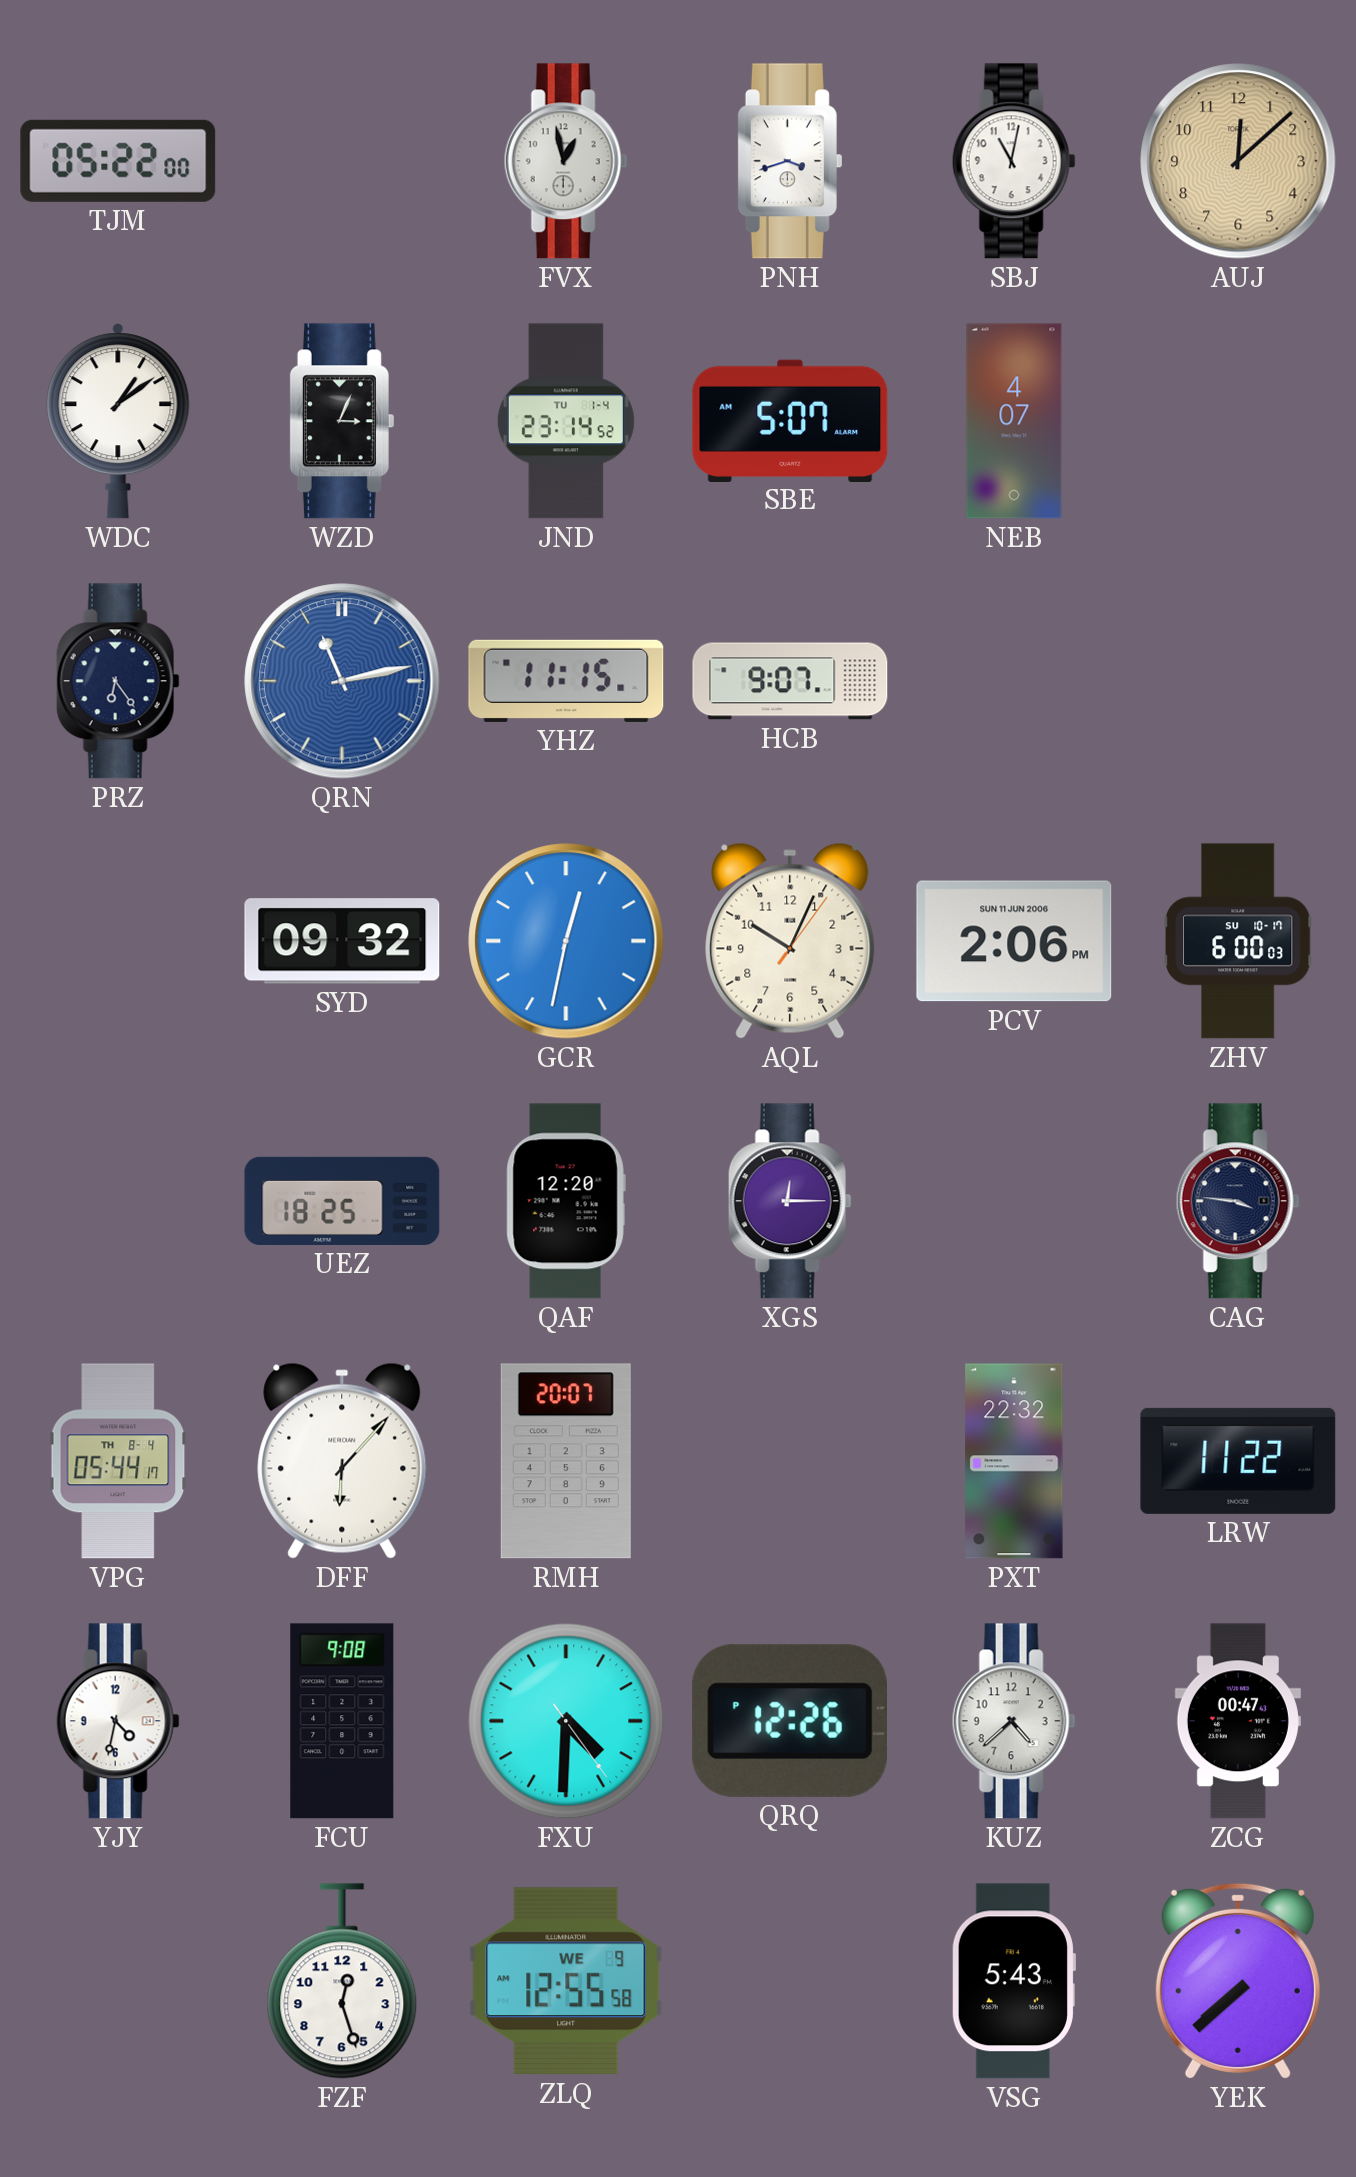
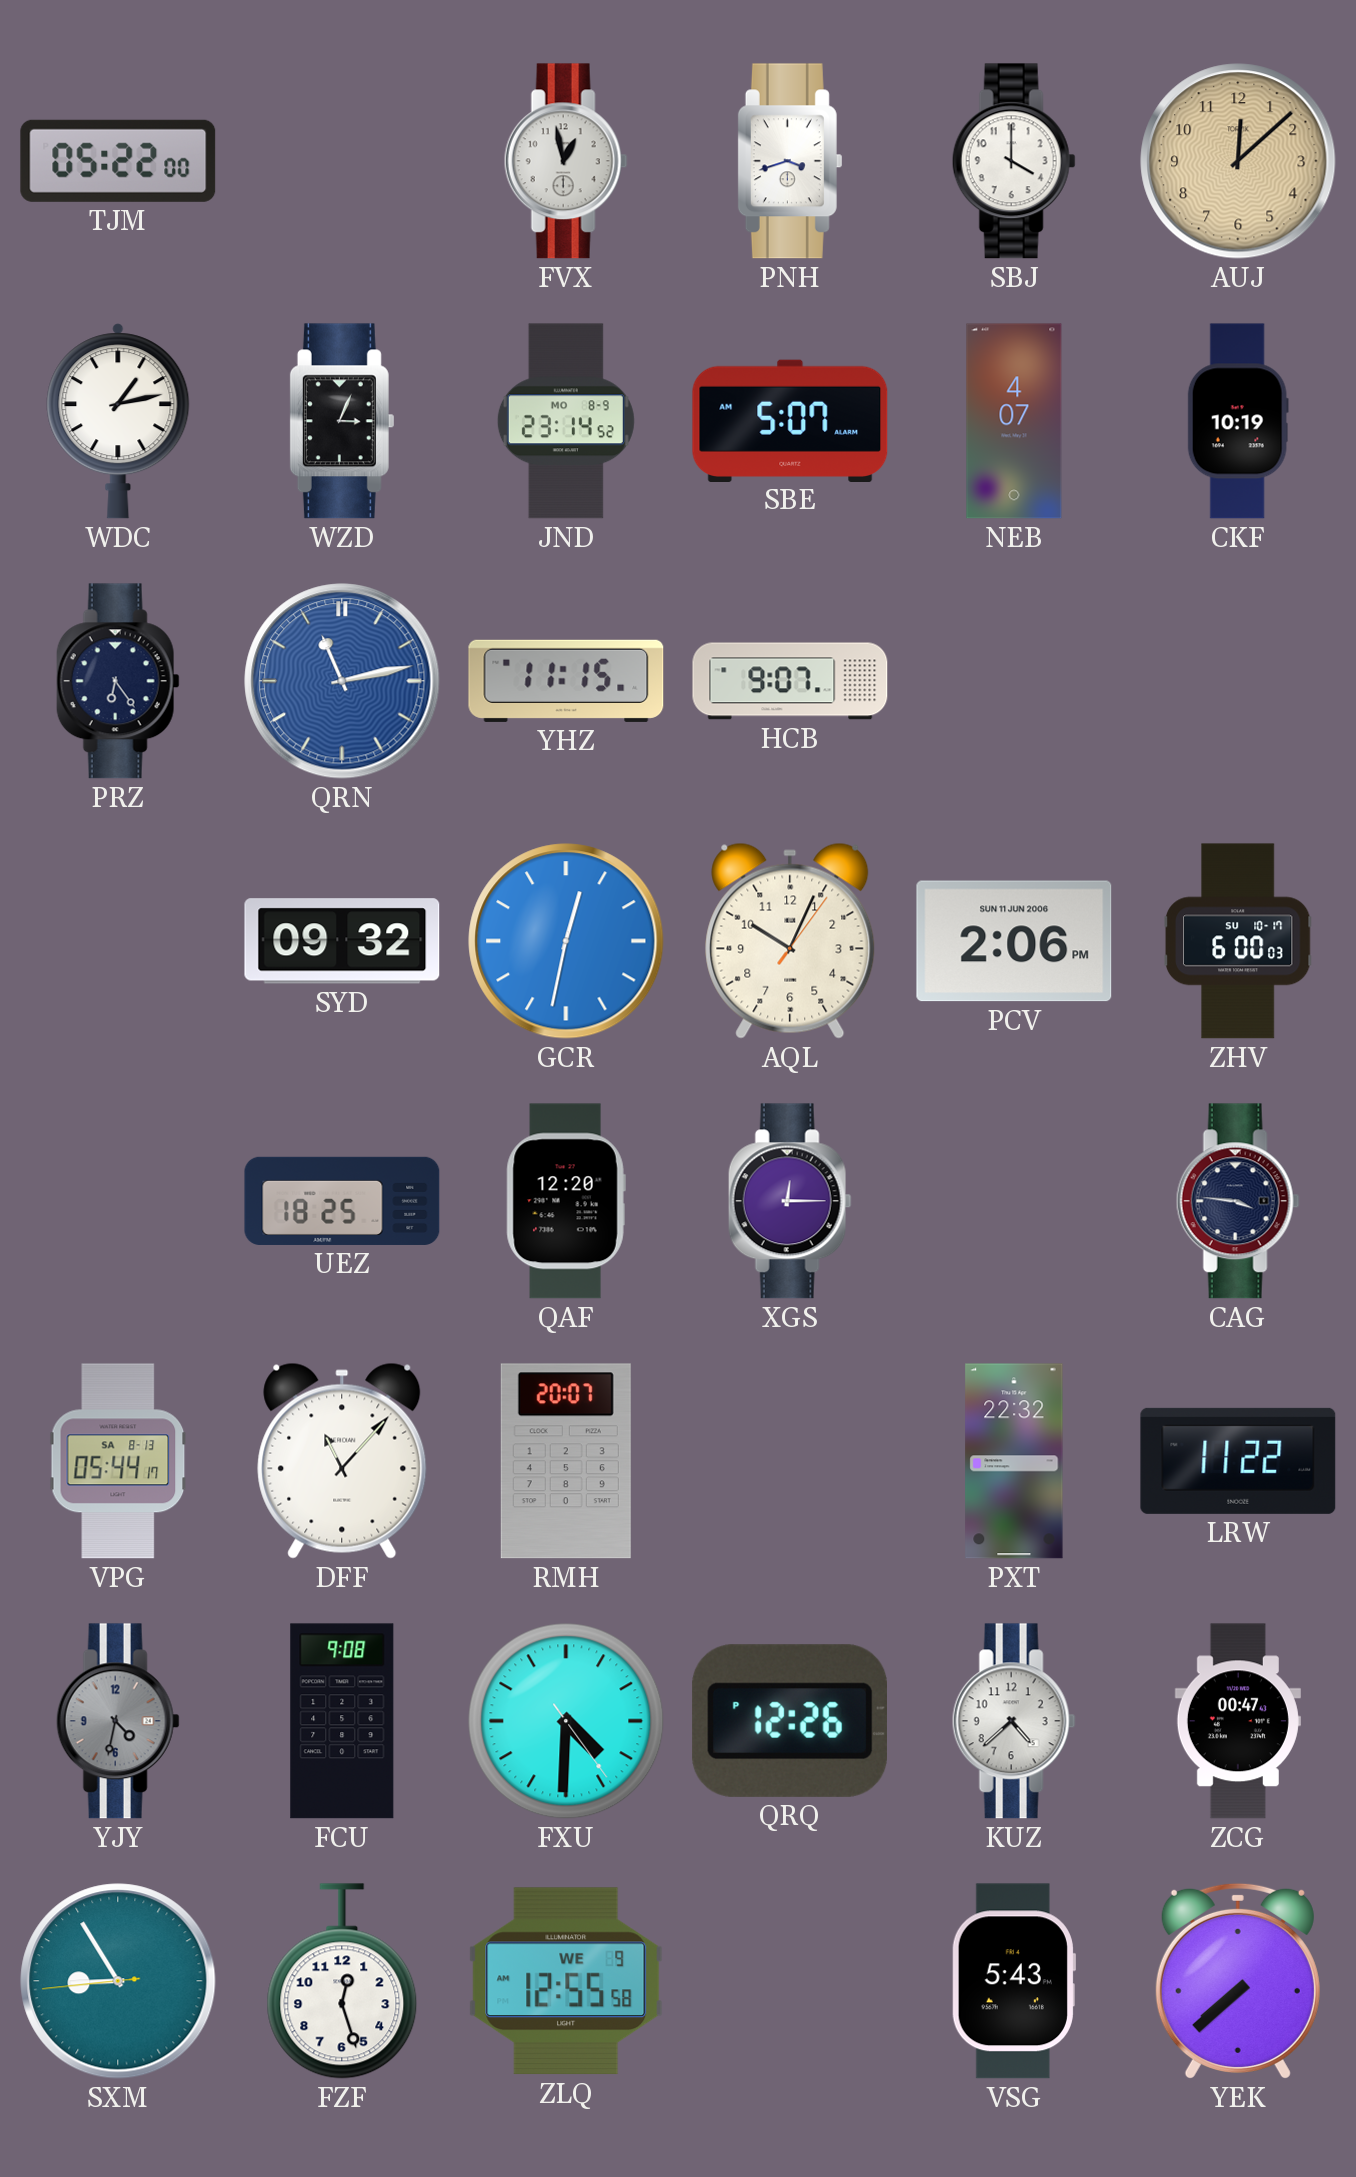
SBJ: 11:02 -> 4:00 (1014, 161)
WDC: 1:09 -> 1:13 (118, 421)
JND date: TU 1-4 -> MO 8-9 (566, 421)
CKF: none -> 10:19 (1238, 421)
VPG date: TH 8-4 -> SA 8-13 (118, 1461)
DFF: 6:07 -> 11:07 (342, 1461)
YJY dial: white -> grey (118, 1721)
SXM: none -> 8:54 (118, 1981)
